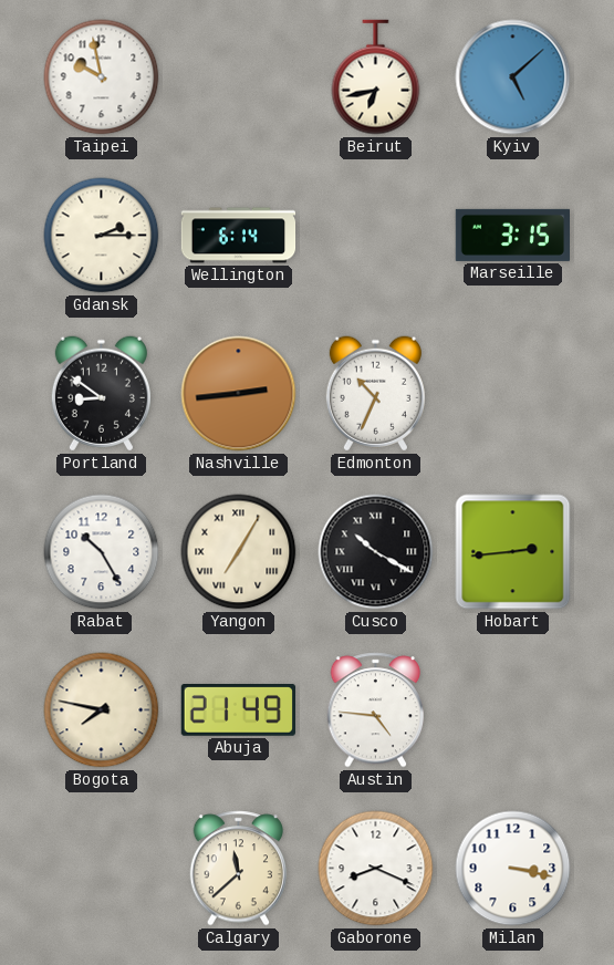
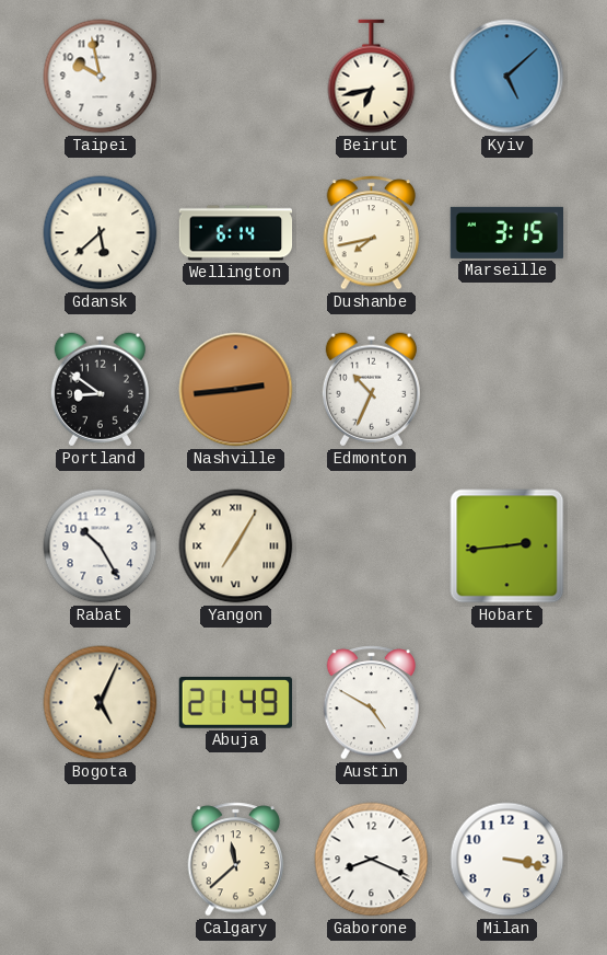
Gdansk: 2:15 -> 5:38 (101, 233)
Dushanbe: none -> 7:43 (372, 233)
Cusco: 10:20 -> none (376, 552)
Bogota: 7:47 -> 5:04 (101, 703)
Austin: 4:46 -> 4:50 (372, 703)
